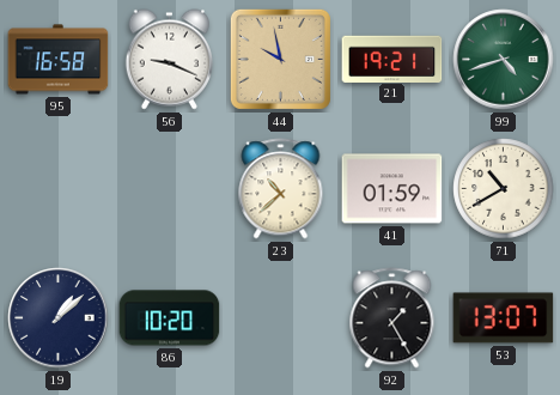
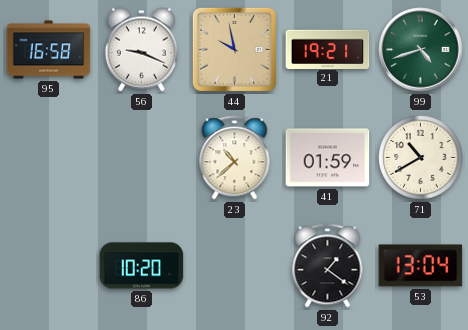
19: 1:08 -> none (59, 318)
92: 1:25 -> 1:21 (328, 266)
53: 13:07 -> 13:04 (421, 266)
